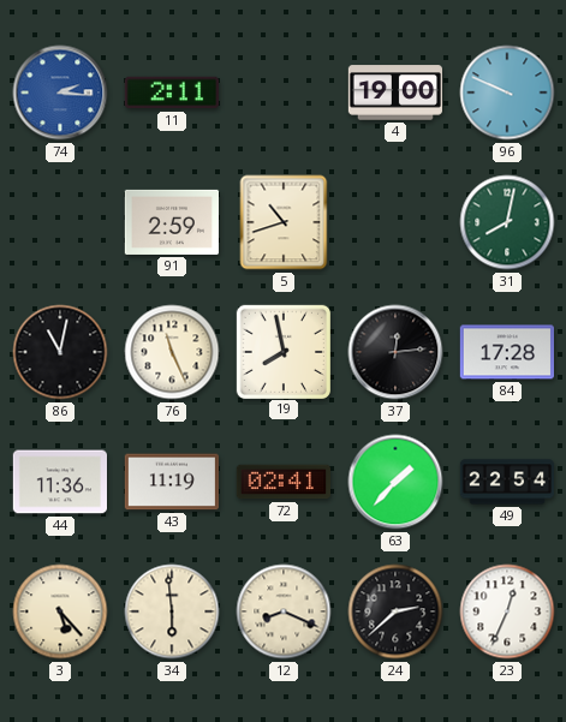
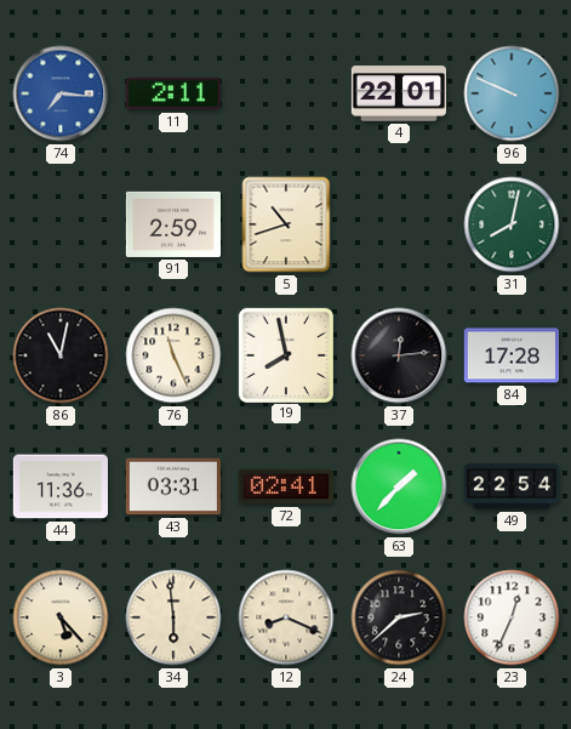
74: 2:16 -> 7:16 (61, 93)
4: 19:00 -> 22:01 (398, 93)
43: 11:19 -> 03:31 (172, 486)
